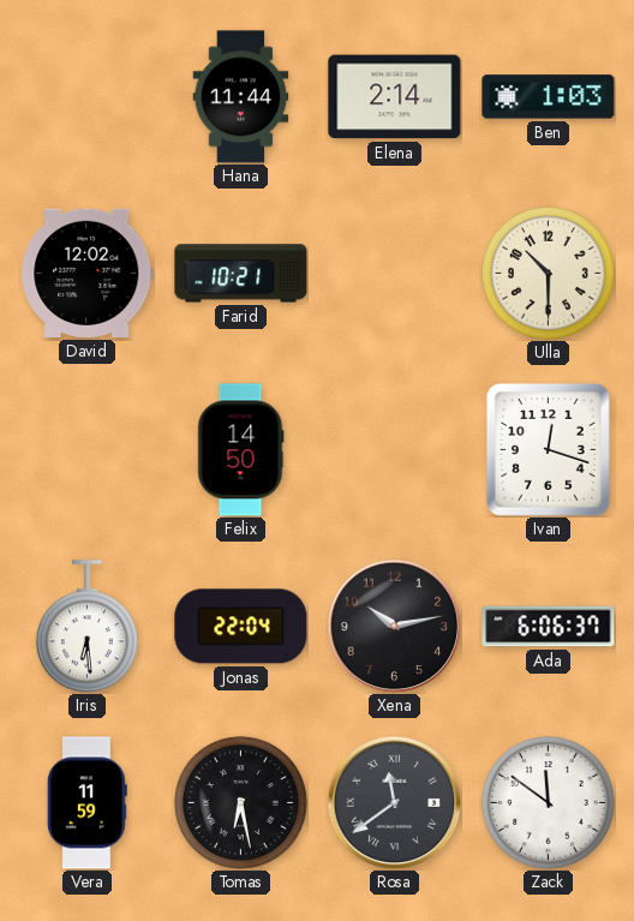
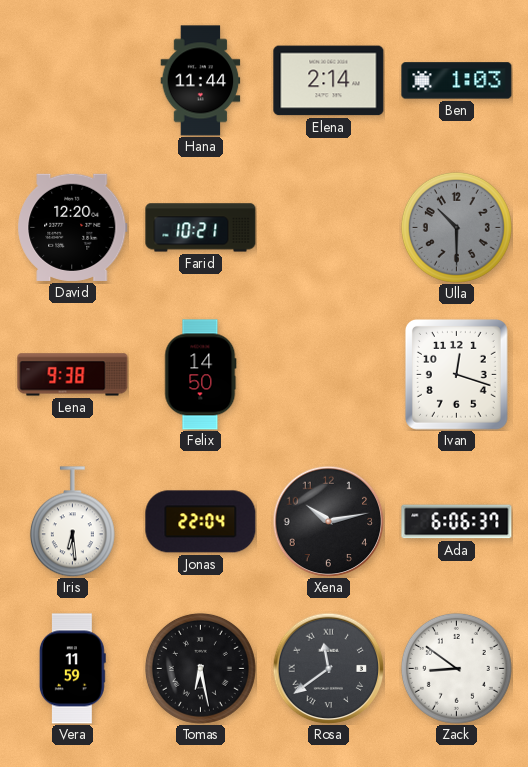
David: 12:02 -> 12:20 (73, 227)
Ulla dial: cream -> grey (456, 227)
Lena: none -> 9:38 (73, 375)
Zack: 11:51 -> 8:51 (456, 668)
